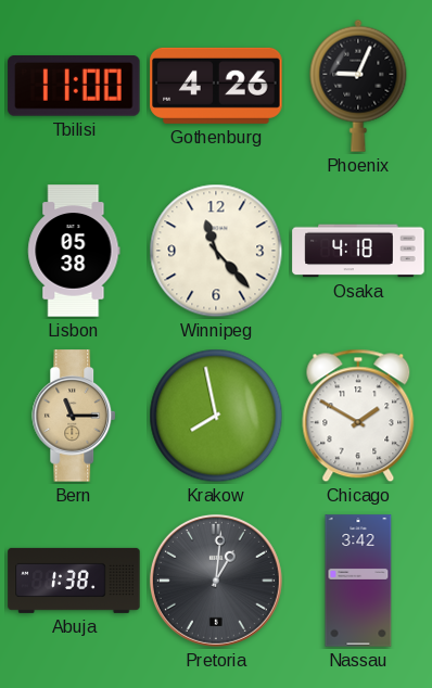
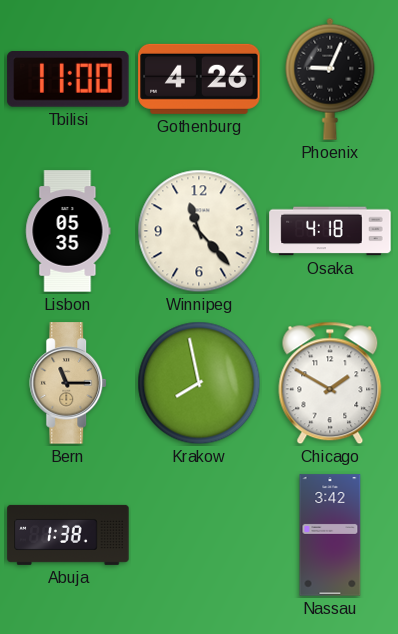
Lisbon: 05:38 -> 05:35 (68, 231)
Pretoria: 1:01 -> none (216, 581)
